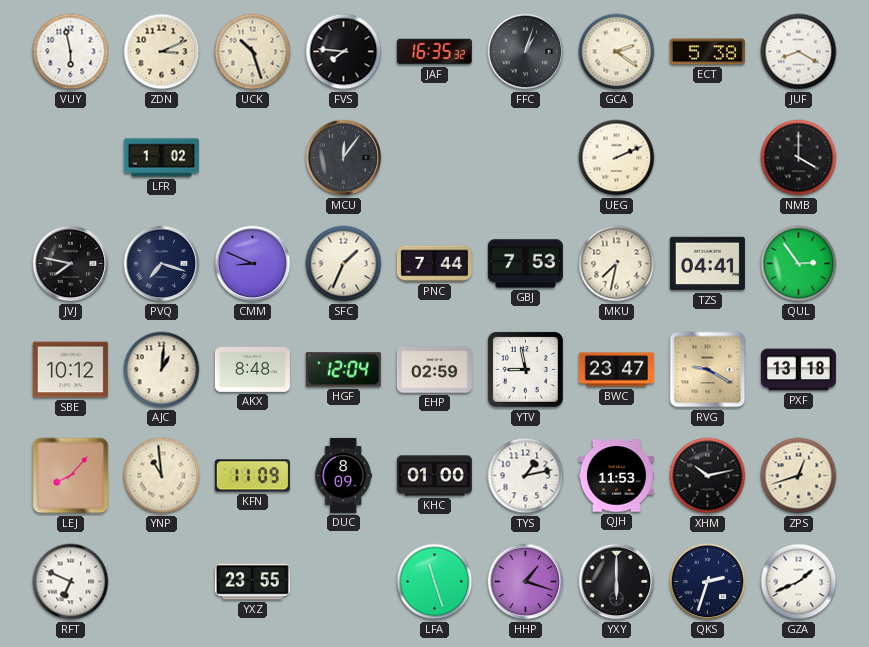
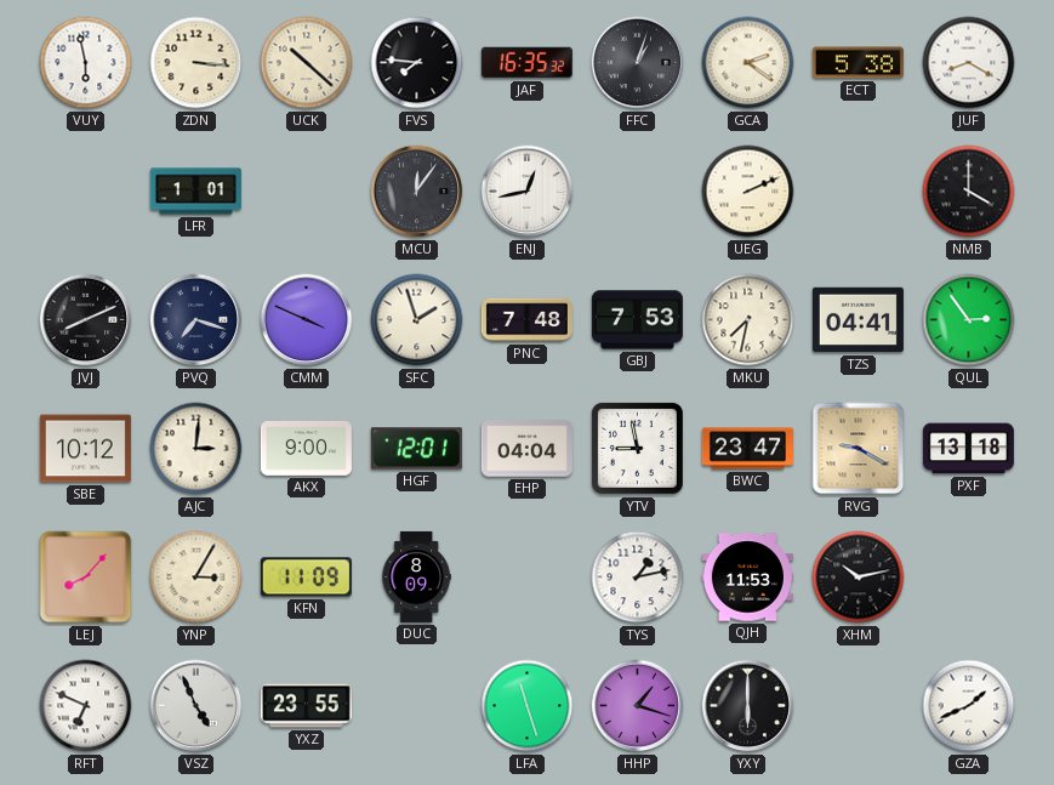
ZDN: 3:11 -> 3:16 (196, 63)
UCK: 10:27 -> 10:22 (307, 63)
LFR: 1:02 -> 1:01 (195, 192)
ENJ: none -> 12:43 (528, 192)
JVJ: 7:47 -> 8:11 (86, 320)
CMM: 8:49 -> 3:49 (307, 320)
SFC: 1:34 -> 1:57 (417, 320)
PNC: 7:44 -> 7:48 (526, 320)
AJC: 1:01 -> 3:01 (196, 449)
AKX: 8:48 -> 9:00 (306, 449)
HGF: 12:04 -> 12:01 (416, 449)
EHP: 02:59 -> 04:04 (526, 449)
YNP: 10:59 -> 3:05 (196, 578)
KHC: 01:00 -> none (434, 476)
ZPS: 12:42 -> none (799, 476)
VSZ: none -> 4:56 (196, 706)
QKS: 2:33 -> none (708, 582)
